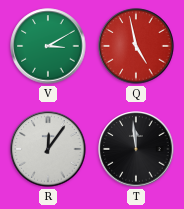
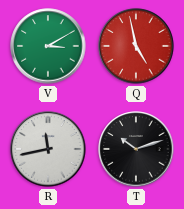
R: 12:06 -> 11:43 (48, 149)
T: 11:59 -> 10:12 (136, 149)
